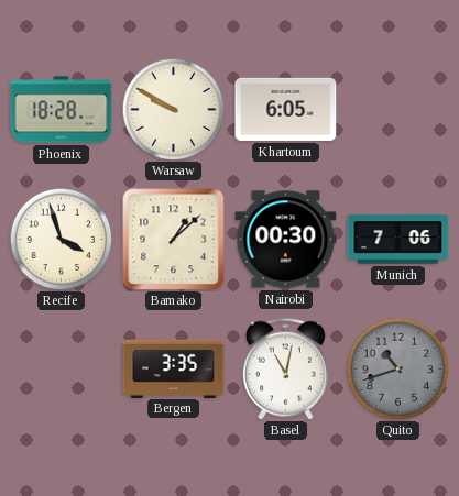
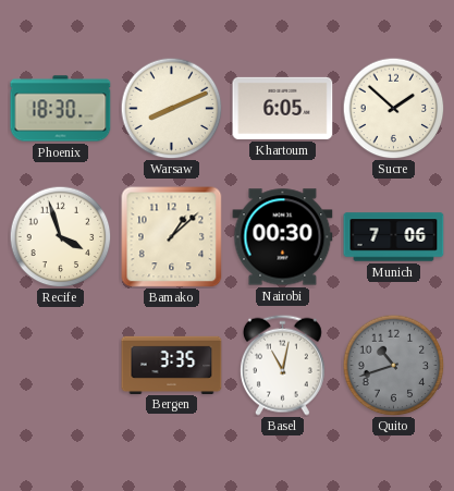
Phoenix: 18:28 -> 18:30 (61, 109)
Warsaw: 9:50 -> 8:11 (171, 108)
Sucre: none -> 1:52 (393, 108)
